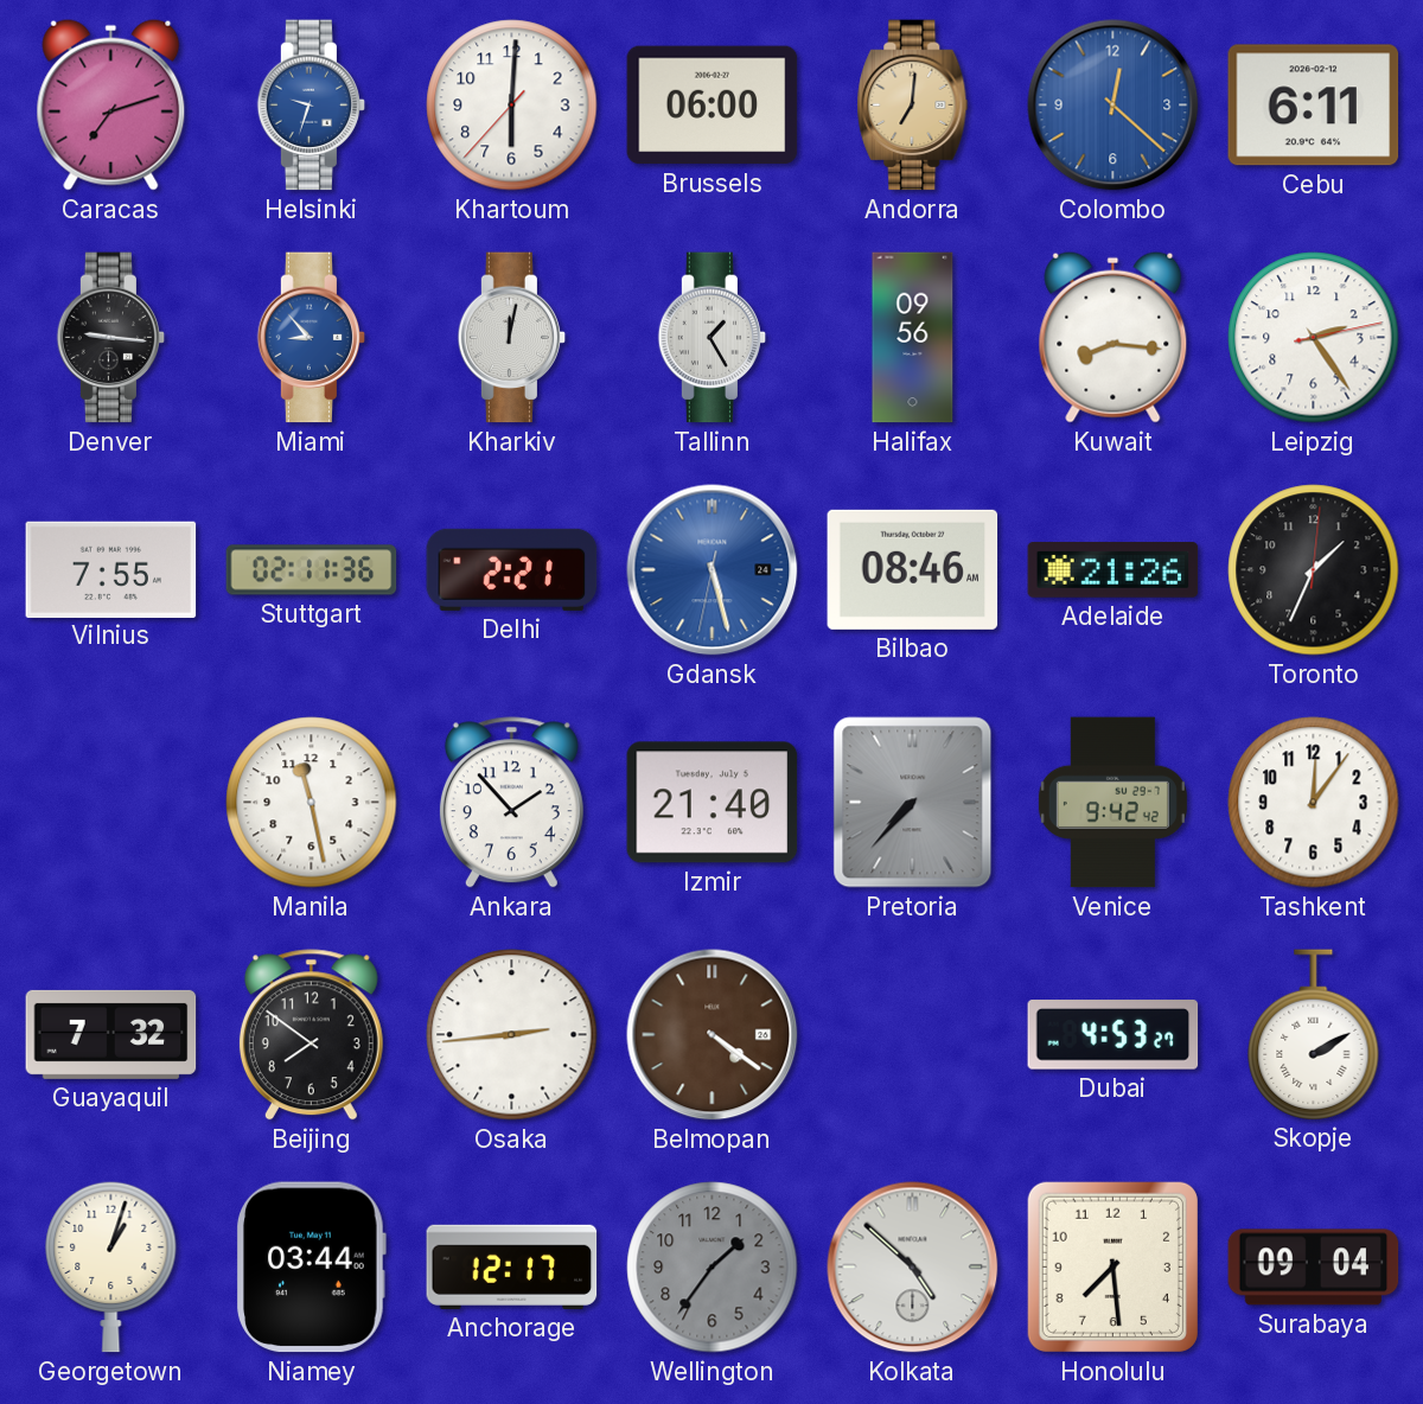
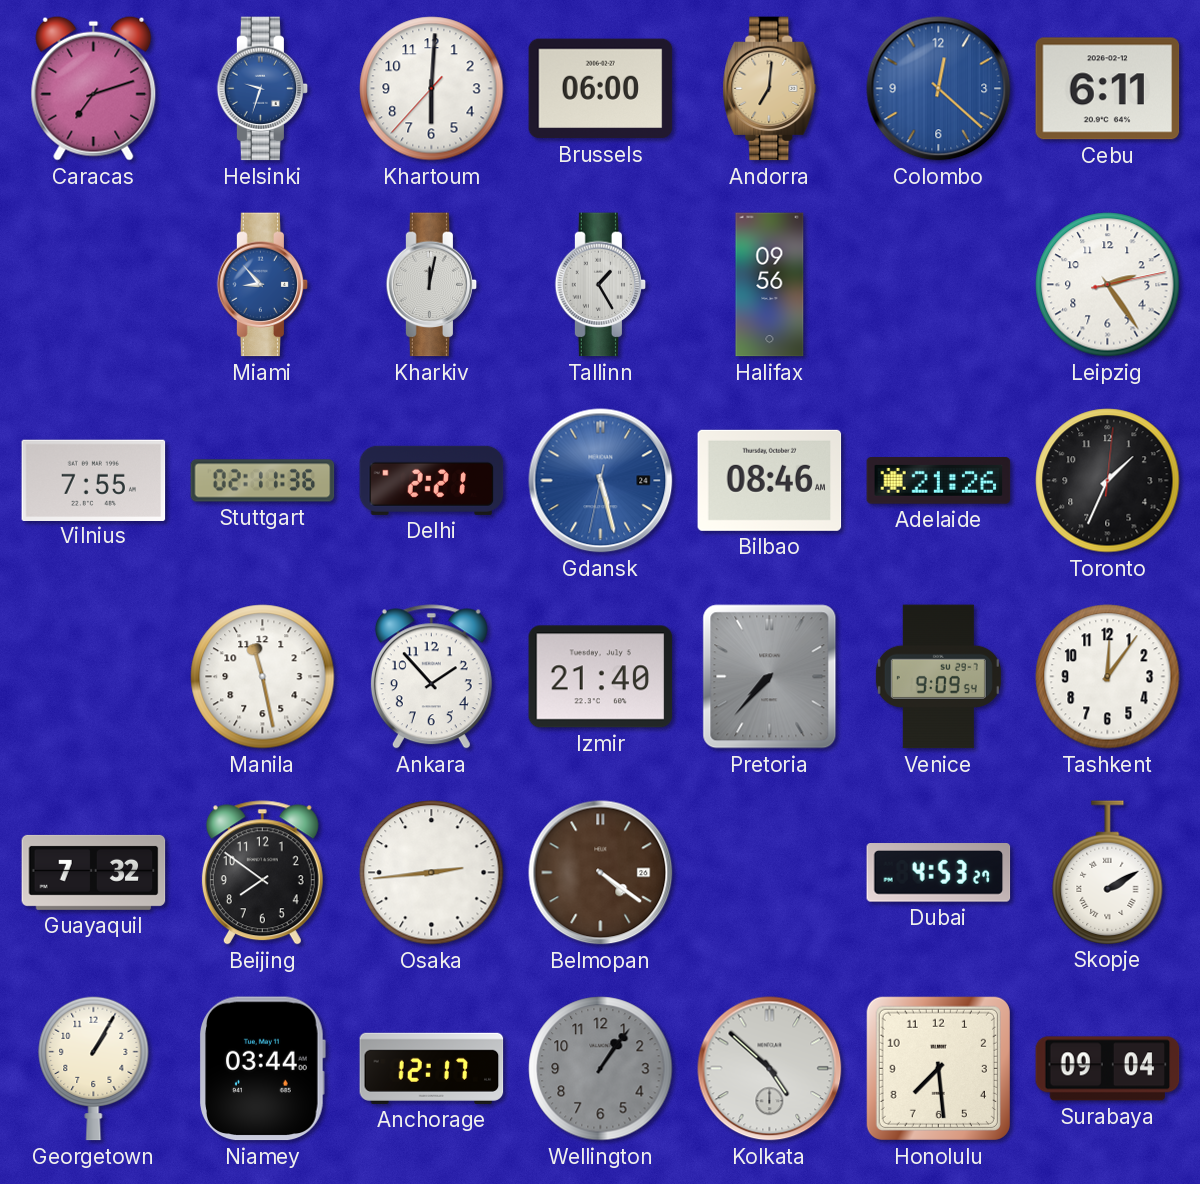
Denver: 9:16 -> none (111, 338)
Kuwait: 8:16 -> none (1113, 337)
Venice: 9:42 -> 9:09 (938, 677)
Georgetown: 1:03 -> 1:05 (94, 1068)
Wellington: 1:36 -> 1:06 (601, 1069)
